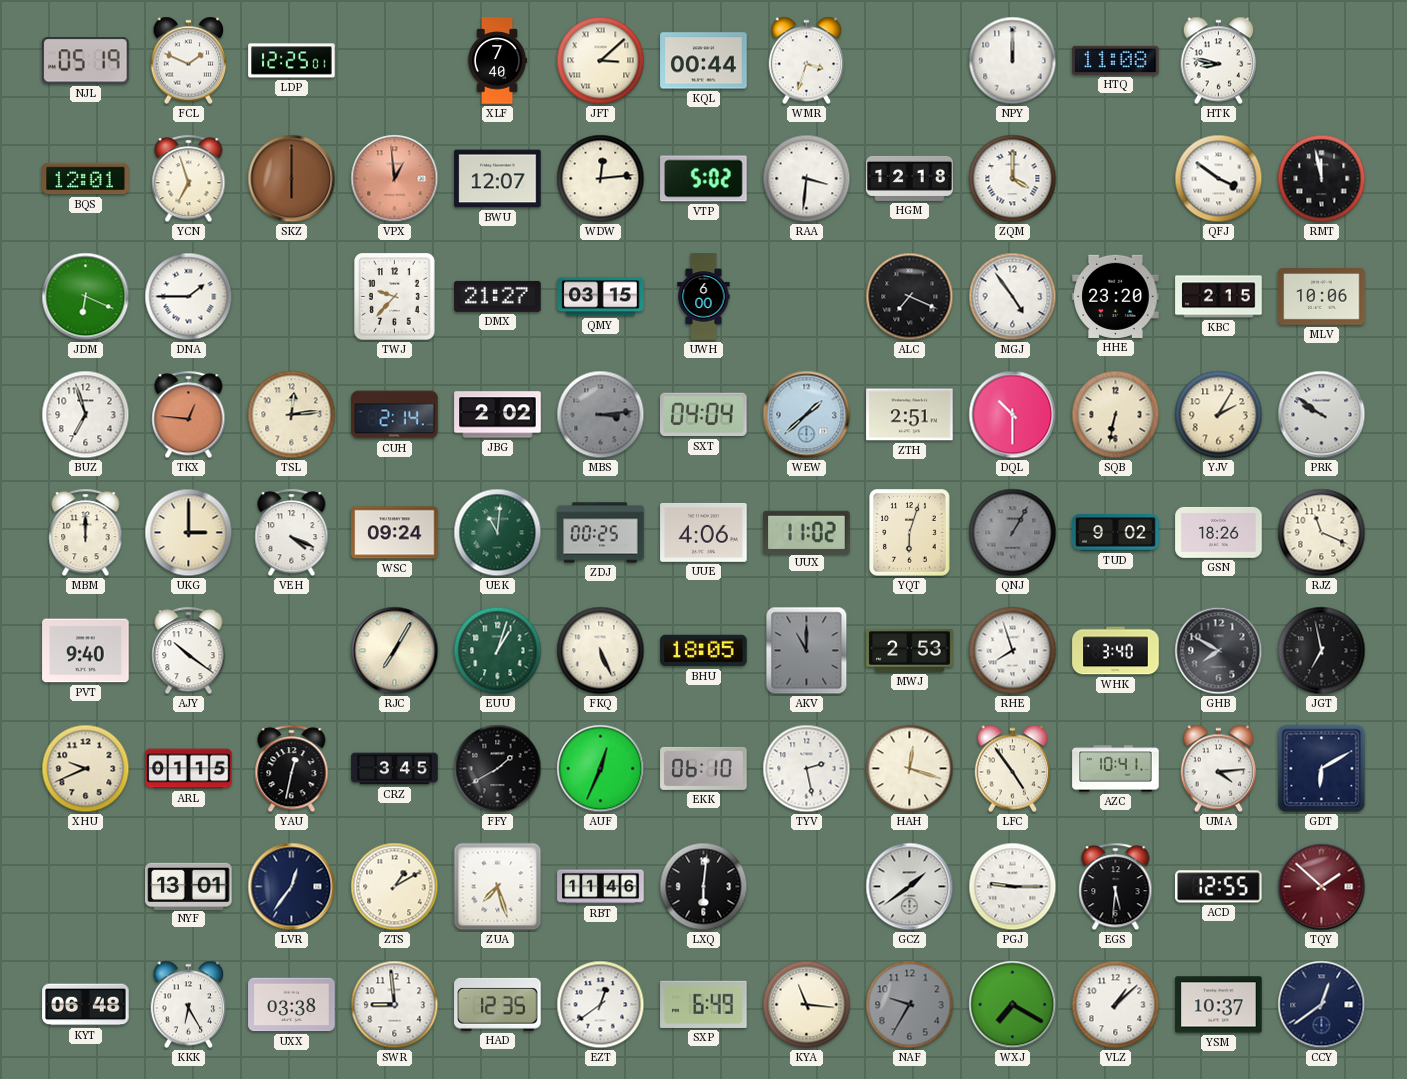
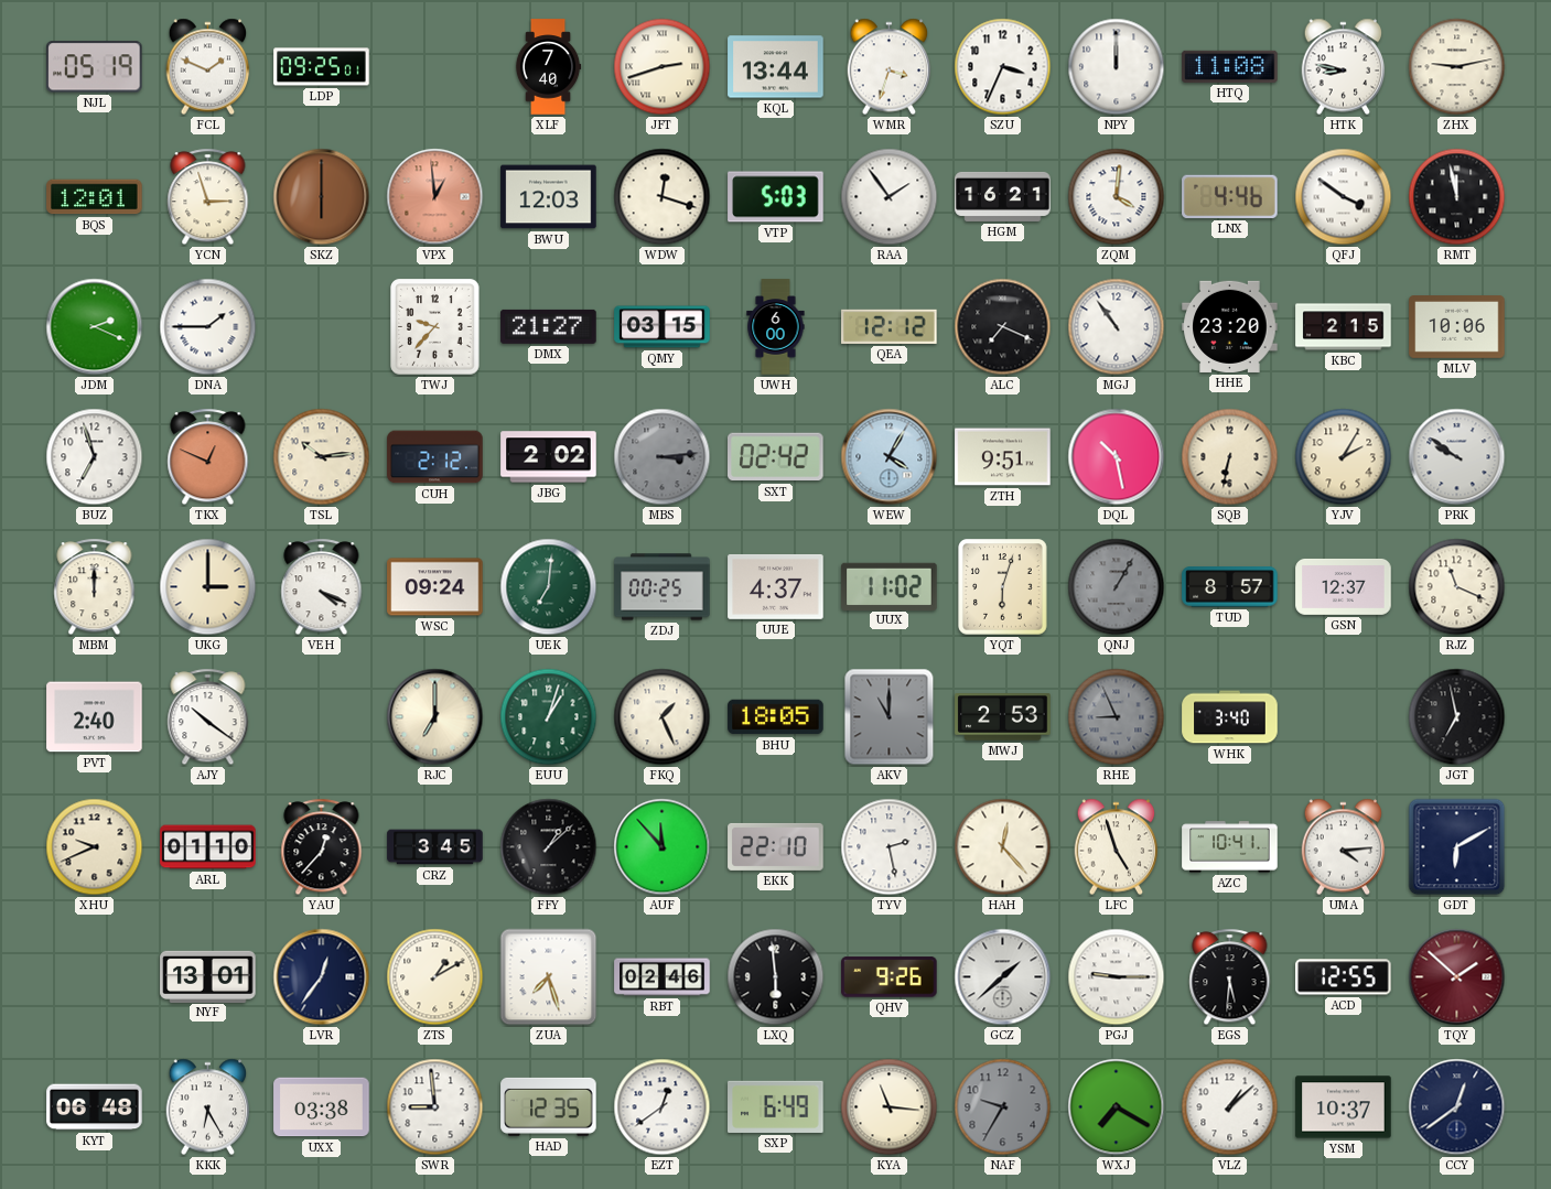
LDP: 12:25 -> 09:25 (322, 67)
JFT: 3:08 -> 2:42 (663, 67)
KQL: 00:44 -> 13:44 (776, 67)
SZU: none -> 3:34 (1003, 67)
ZHX: none -> 9:13 (1457, 67)
YCN: 6:57 -> 2:57 (208, 197)
BWU: 12:07 -> 12:03 (549, 197)
WDW: 12:14 -> 12:18 (663, 197)
VTP: 5:02 -> 5:03 (776, 197)
RAA: 3:31 -> 1:54 (890, 197)
HGM: 12:18 -> 16:21 (1003, 196)
ZQM: 4:00 -> 4:01 (1117, 197)
LNX: none -> 4:46 (1230, 196)
JDM: 6:19 -> 2:19 (95, 327)
QEA: none -> 12:12 (890, 326)
MGJ: 4:54 -> 10:54 (1117, 327)
TKX: 12:46 -> 12:49 (208, 457)
TSL: 12:14 -> 10:14 (322, 457)
CUH: 2:14 -> 2:12 (435, 457)
SXT: 04:04 -> 02:42 (776, 457)
WEW: 1:38 -> 4:05 (890, 457)
ZTH: 2:51 -> 9:51 (1003, 457)
DQL: 10:30 -> 10:28 (1117, 457)
UEK: 11:01 -> 7:01 (549, 587)
UUE: 4:06 -> 4:37 (776, 586)
TUD: 9:02 -> 8:57 (1230, 587)
GSN: 18:26 -> 12:37 (1344, 586)
PVT: 9:40 -> 2:40 (95, 717)
RJC: 7:05 -> 7:00 (435, 717)
FKQ: 5:26 -> 1:26 (663, 717)
RHE: 7:57 -> 8:56 (1117, 717)
RHE dial: white -> grey (1117, 717)
GHB: 7:50 -> none (1219, 651)
ARL: 01:15 -> 01:10 (208, 847)
YAU: 12:32 -> 12:37 (322, 847)
FFY: 1:40 -> 1:08 (549, 847)
AUF: 12:34 -> 11:53 (663, 847)
EKK: 06:10 -> 22:10 (776, 846)
HAH: 12:18 -> 12:23 (1003, 847)
LFC: 4:54 -> 4:57 (1117, 847)
RBT: 11:46 -> 02:46 (663, 977)
LXQ: 6:01 -> 5:59 (776, 977)
QHV: none -> 9:26 (890, 977)
GCZ: 1:39 -> 1:38 (1003, 977)
